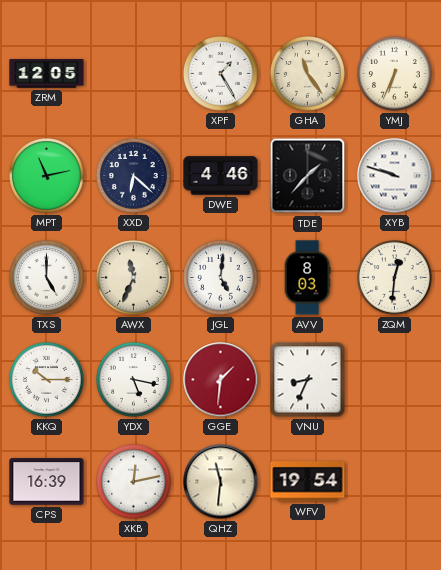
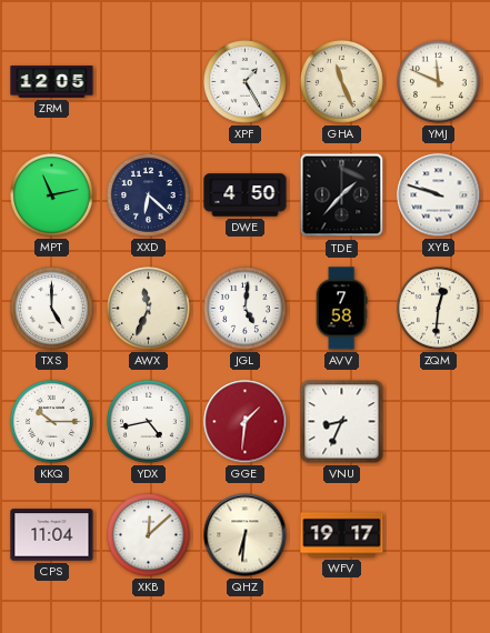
GHA: 11:24 -> 11:26 (342, 82)
YMJ: 6:34 -> 11:49 (439, 82)
DWE: 4:46 -> 4:50 (246, 195)
AVV: 8:03 -> 7:58 (341, 309)
YDX: 5:17 -> 4:43 (149, 422)
CPS: 16:39 -> 11:04 (52, 535)
XKB: 12:13 -> 12:08 (149, 535)
QHZ: 11:31 -> 6:31 (246, 535)
WFV: 19:54 -> 19:17 (342, 535)
